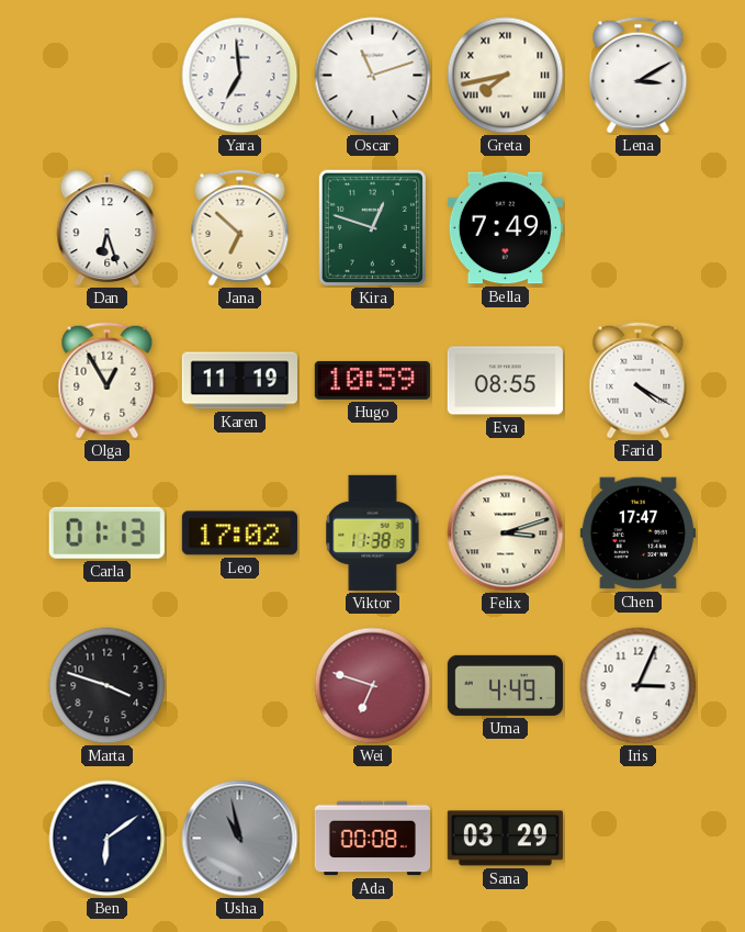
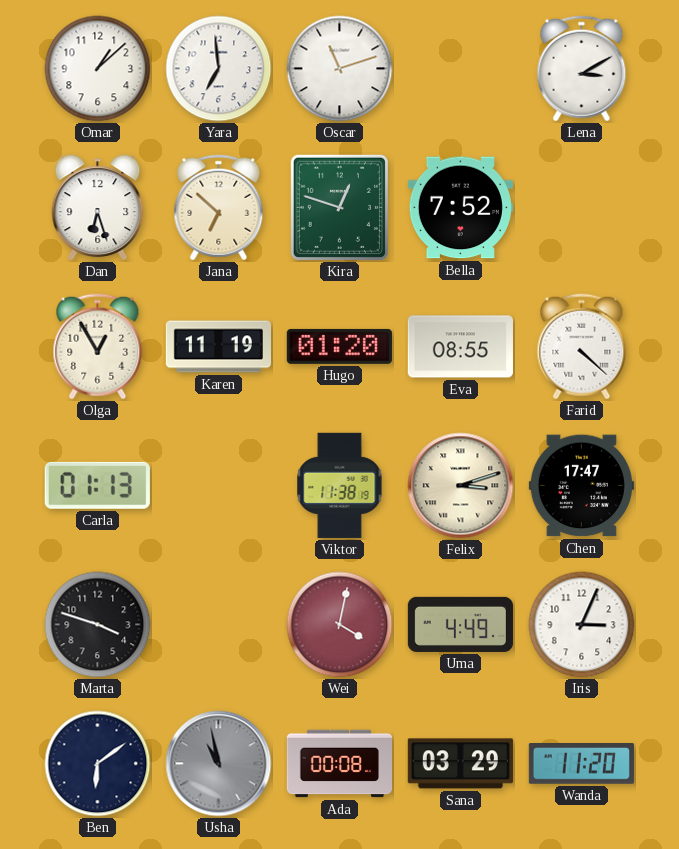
Omar: none -> 1:08 (98, 69)
Greta: 7:43 -> none (506, 76)
Bella: 7:49 -> 7:52 (460, 208)
Hugo: 10:59 -> 01:20 (339, 346)
Farid: 4:20 -> 4:22 (582, 347)
Leo: 17:02 -> none (239, 534)
Wei: 6:48 -> 4:02 (340, 625)
Wanda: none -> 11:20 (581, 764)
